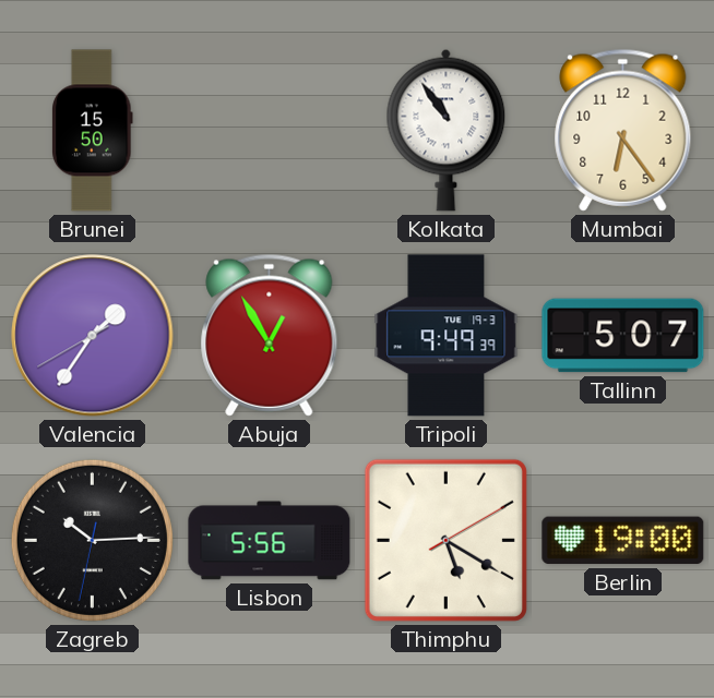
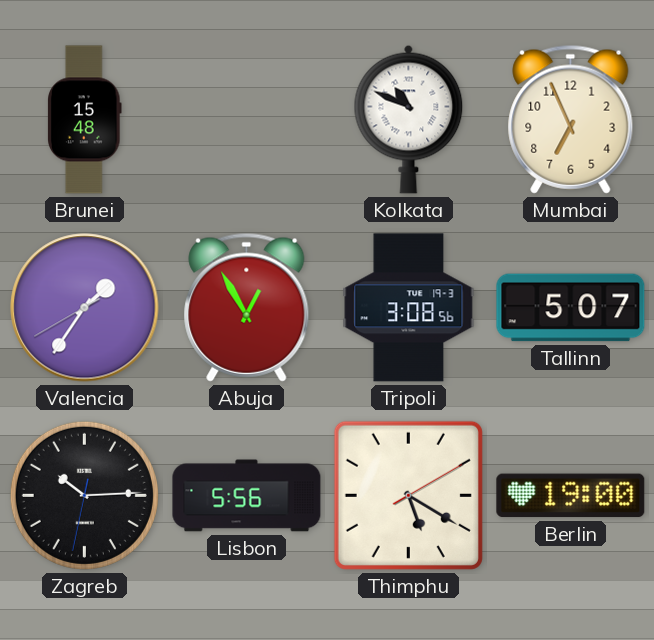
Brunei: 15:50 -> 15:48 (85, 120)
Kolkata: 10:54 -> 10:49 (409, 119)
Mumbai: 6:24 -> 6:56 (571, 119)
Tripoli: 9:49 -> 3:08 (409, 308)
